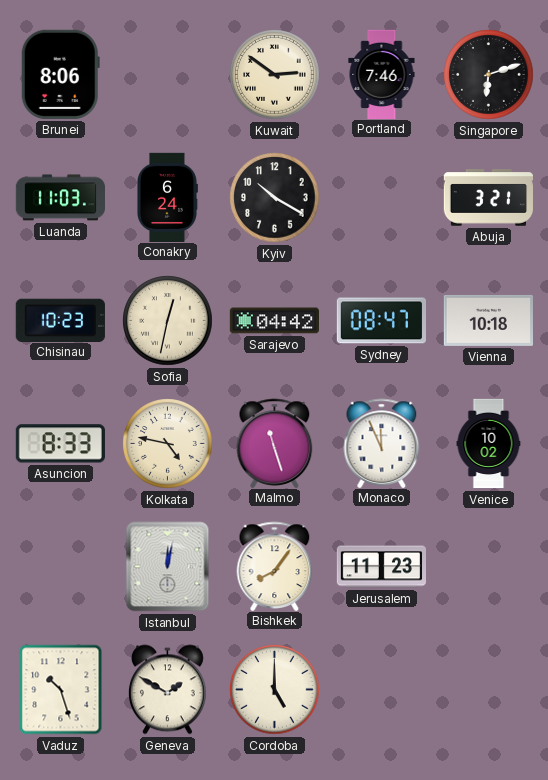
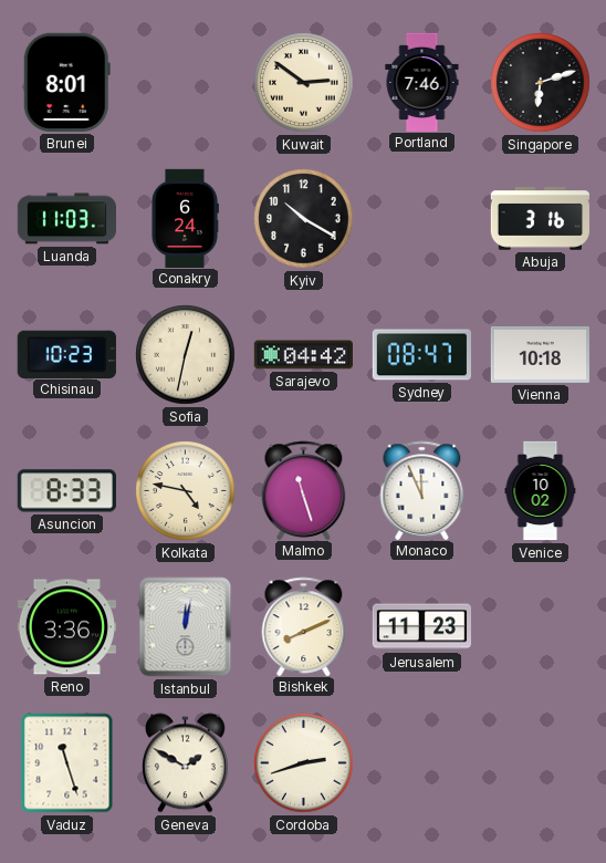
Brunei: 8:06 -> 8:01 (66, 82)
Abuja: 3:21 -> 3:16 (541, 219)
Reno: none -> 3:36 (66, 627)
Bishkek: 8:06 -> 8:11 (304, 626)
Vaduz: 10:27 -> 11:27 (67, 763)
Cordoba: 5:00 -> 2:42 (304, 763)
